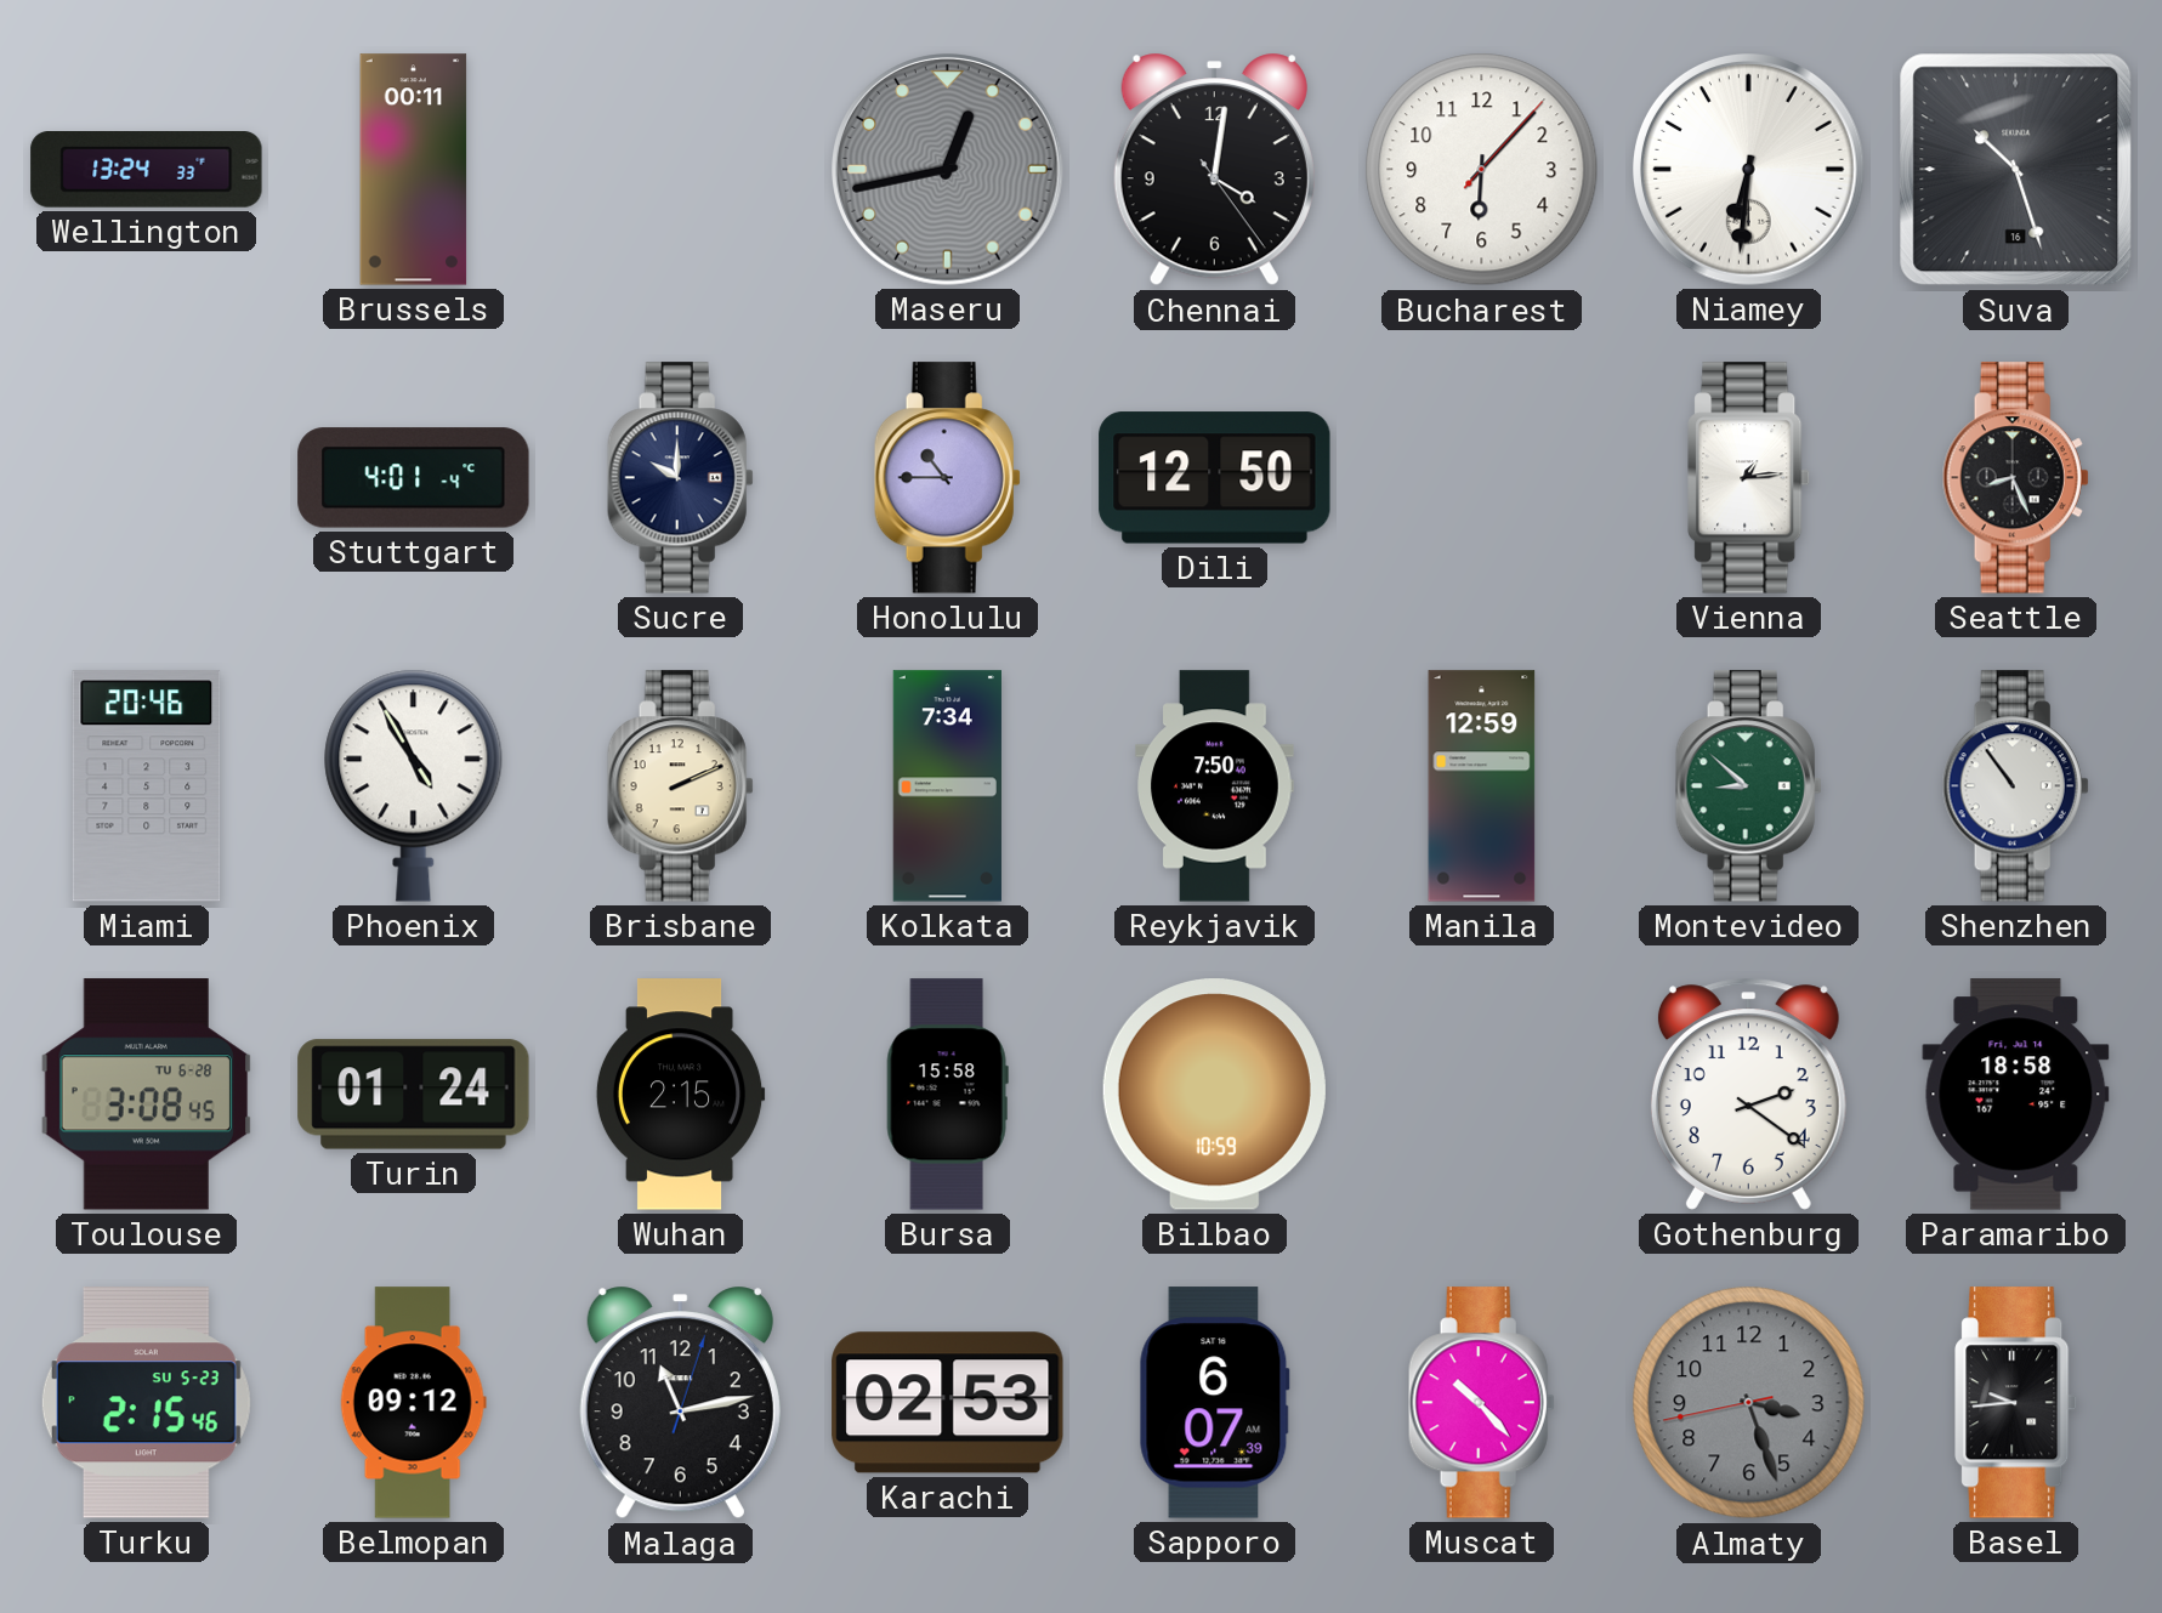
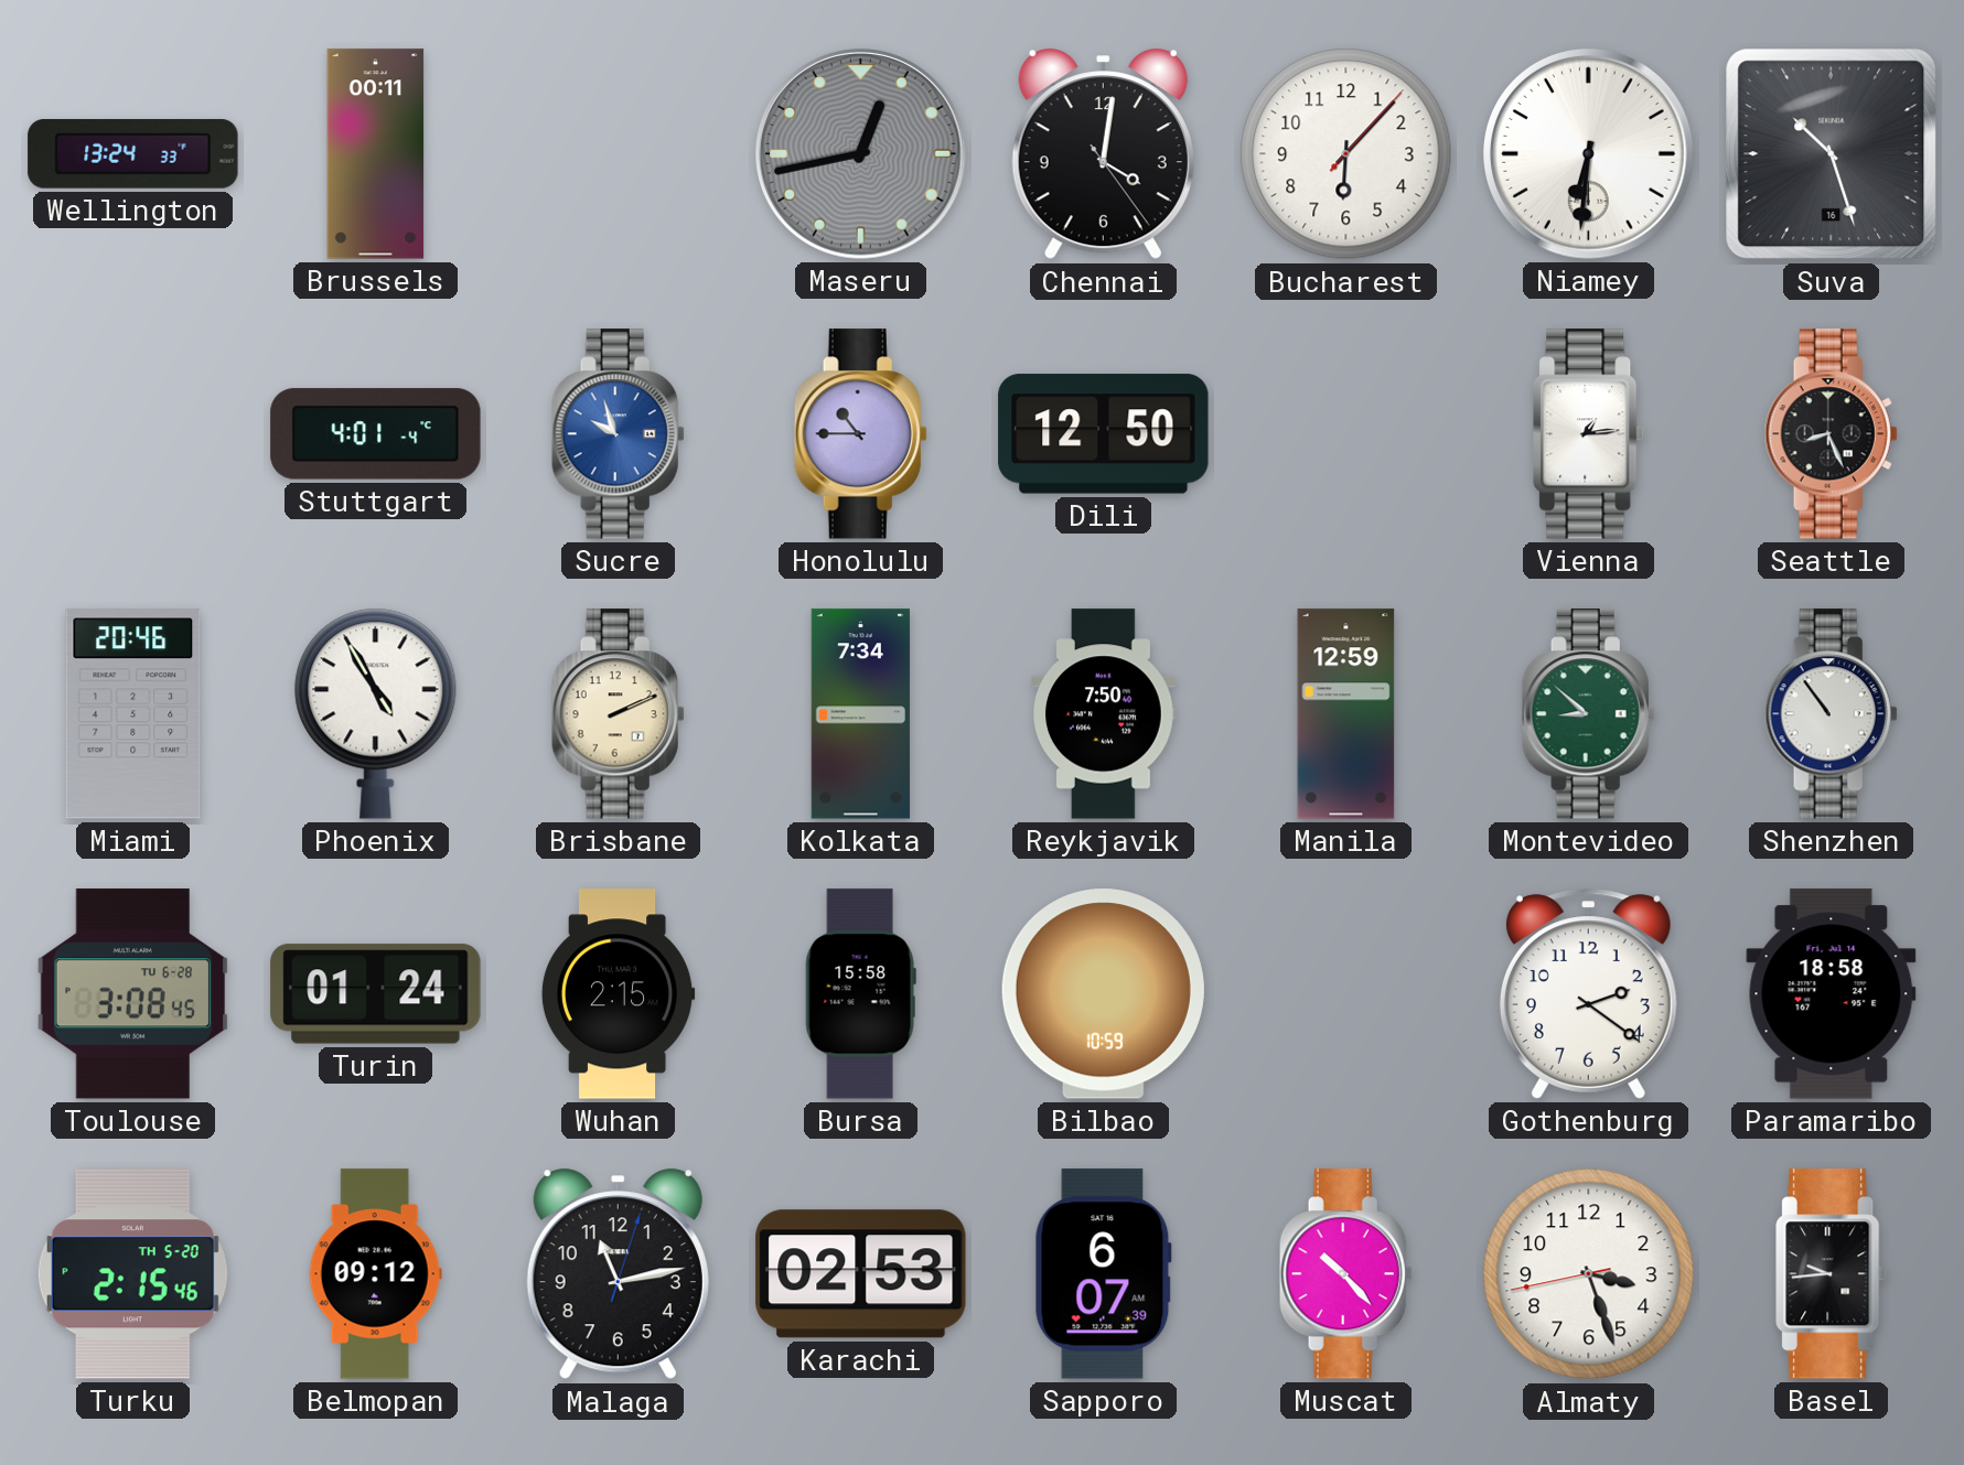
Sucre: 10:00 -> 9:57 (618, 434)
Sucre dial: navy -> blue (618, 434)
Turku date: SU 5-23 -> TH 5-20 (132, 1274)
Almaty dial: grey -> white (1589, 1274)
